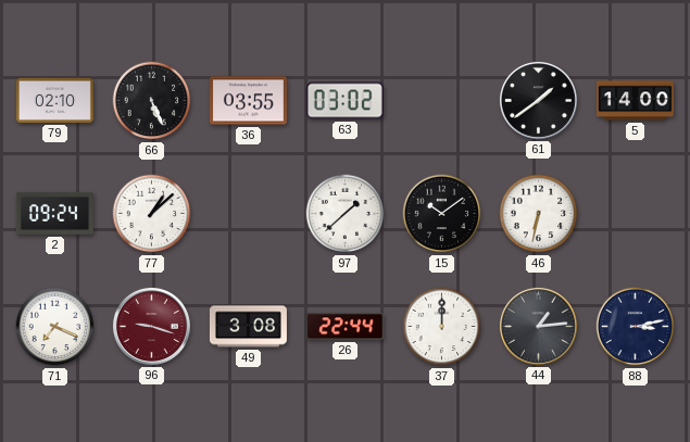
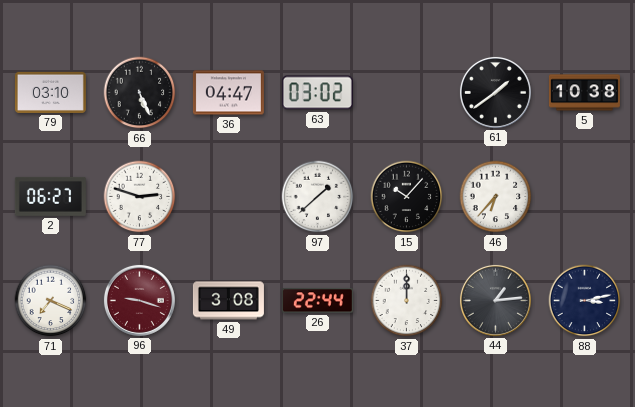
79: 02:10 -> 03:10 (50, 92)
36: 03:55 -> 04:47 (228, 93)
5: 14:00 -> 10:38 (584, 93)
2: 09:24 -> 06:27 (50, 196)
77: 1:08 -> 2:48 (140, 197)
15: 10:09 -> 10:07 (407, 197)
46: 6:32 -> 6:37 (496, 197)
